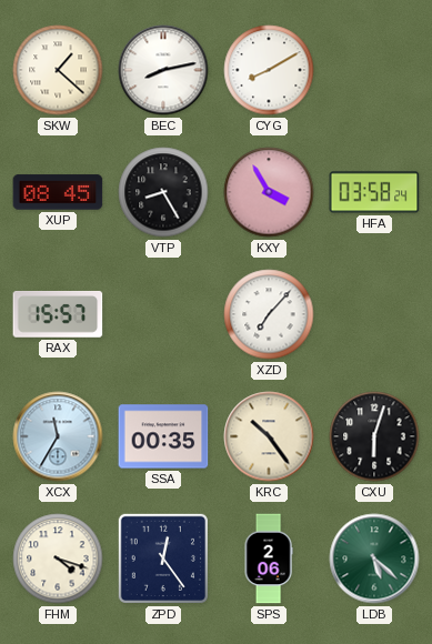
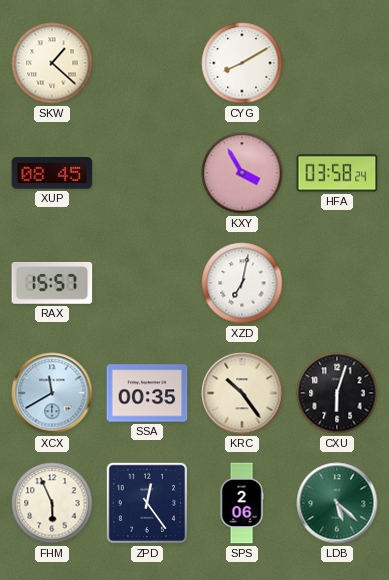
BEC: 8:13 -> none (163, 70)
VTP: 8:25 -> none (163, 192)
XZD: 7:07 -> 7:02 (242, 283)
XCX: 11:35 -> 11:40 (52, 393)
FHM: 4:18 -> 5:56 (52, 503)
